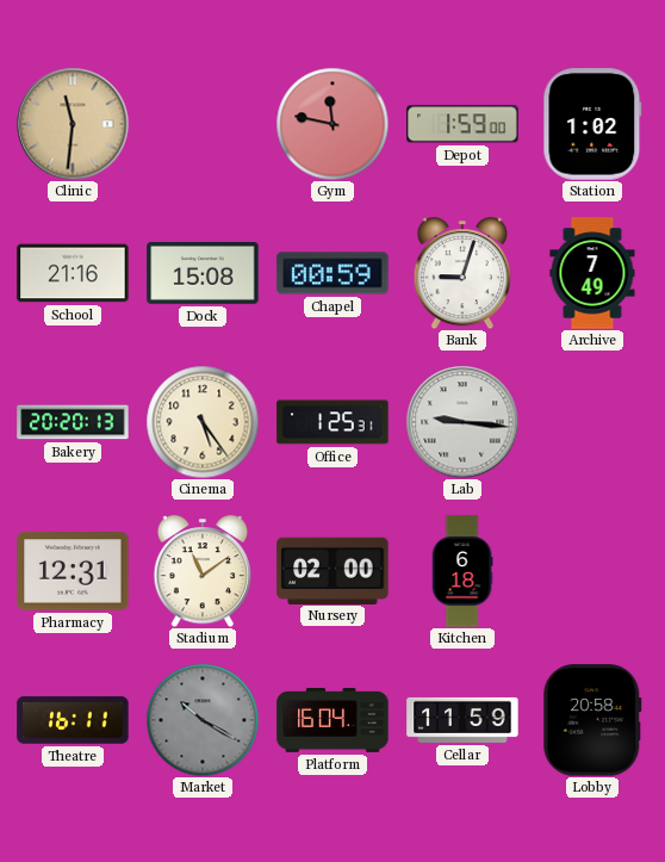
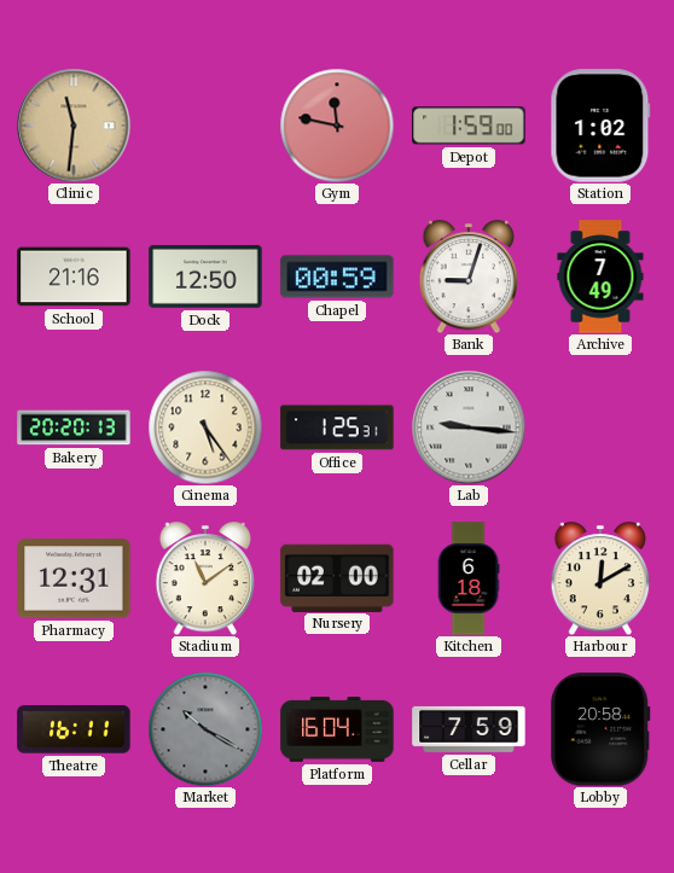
Dock: 15:08 -> 12:50 (205, 277)
Harbour: none -> 12:10 (600, 580)
Cellar: 11:59 -> 7:59 (469, 729)
